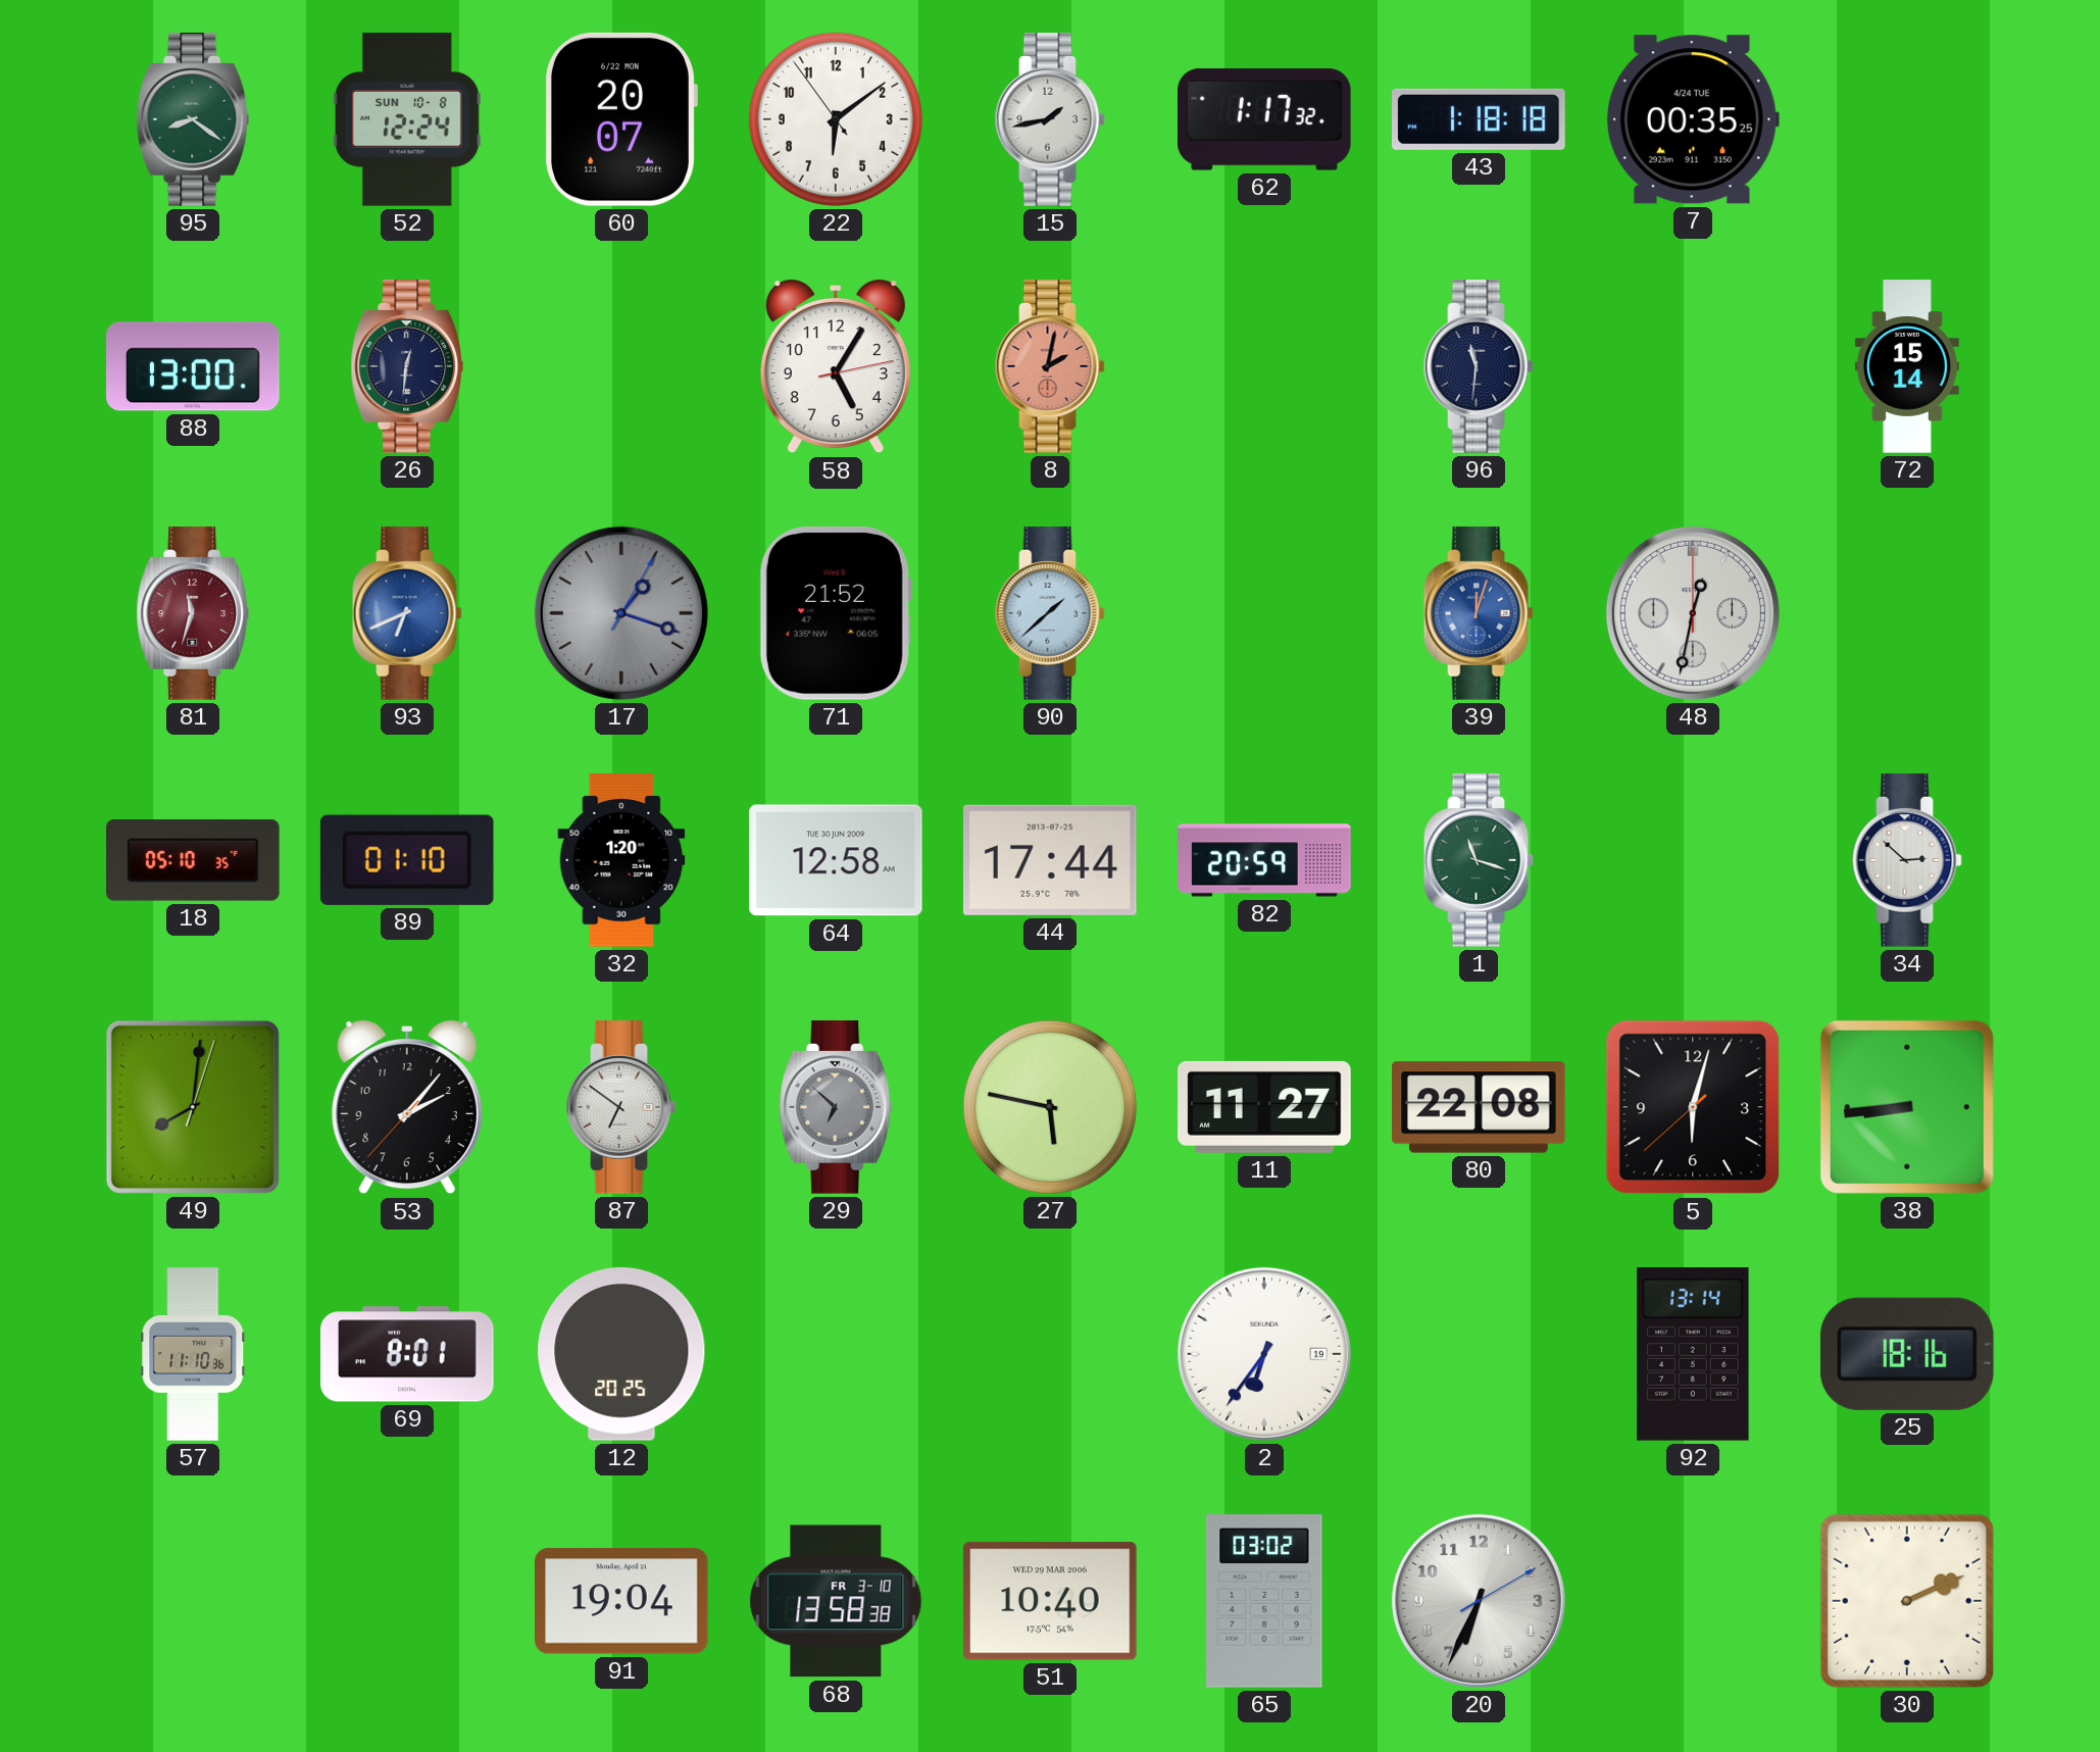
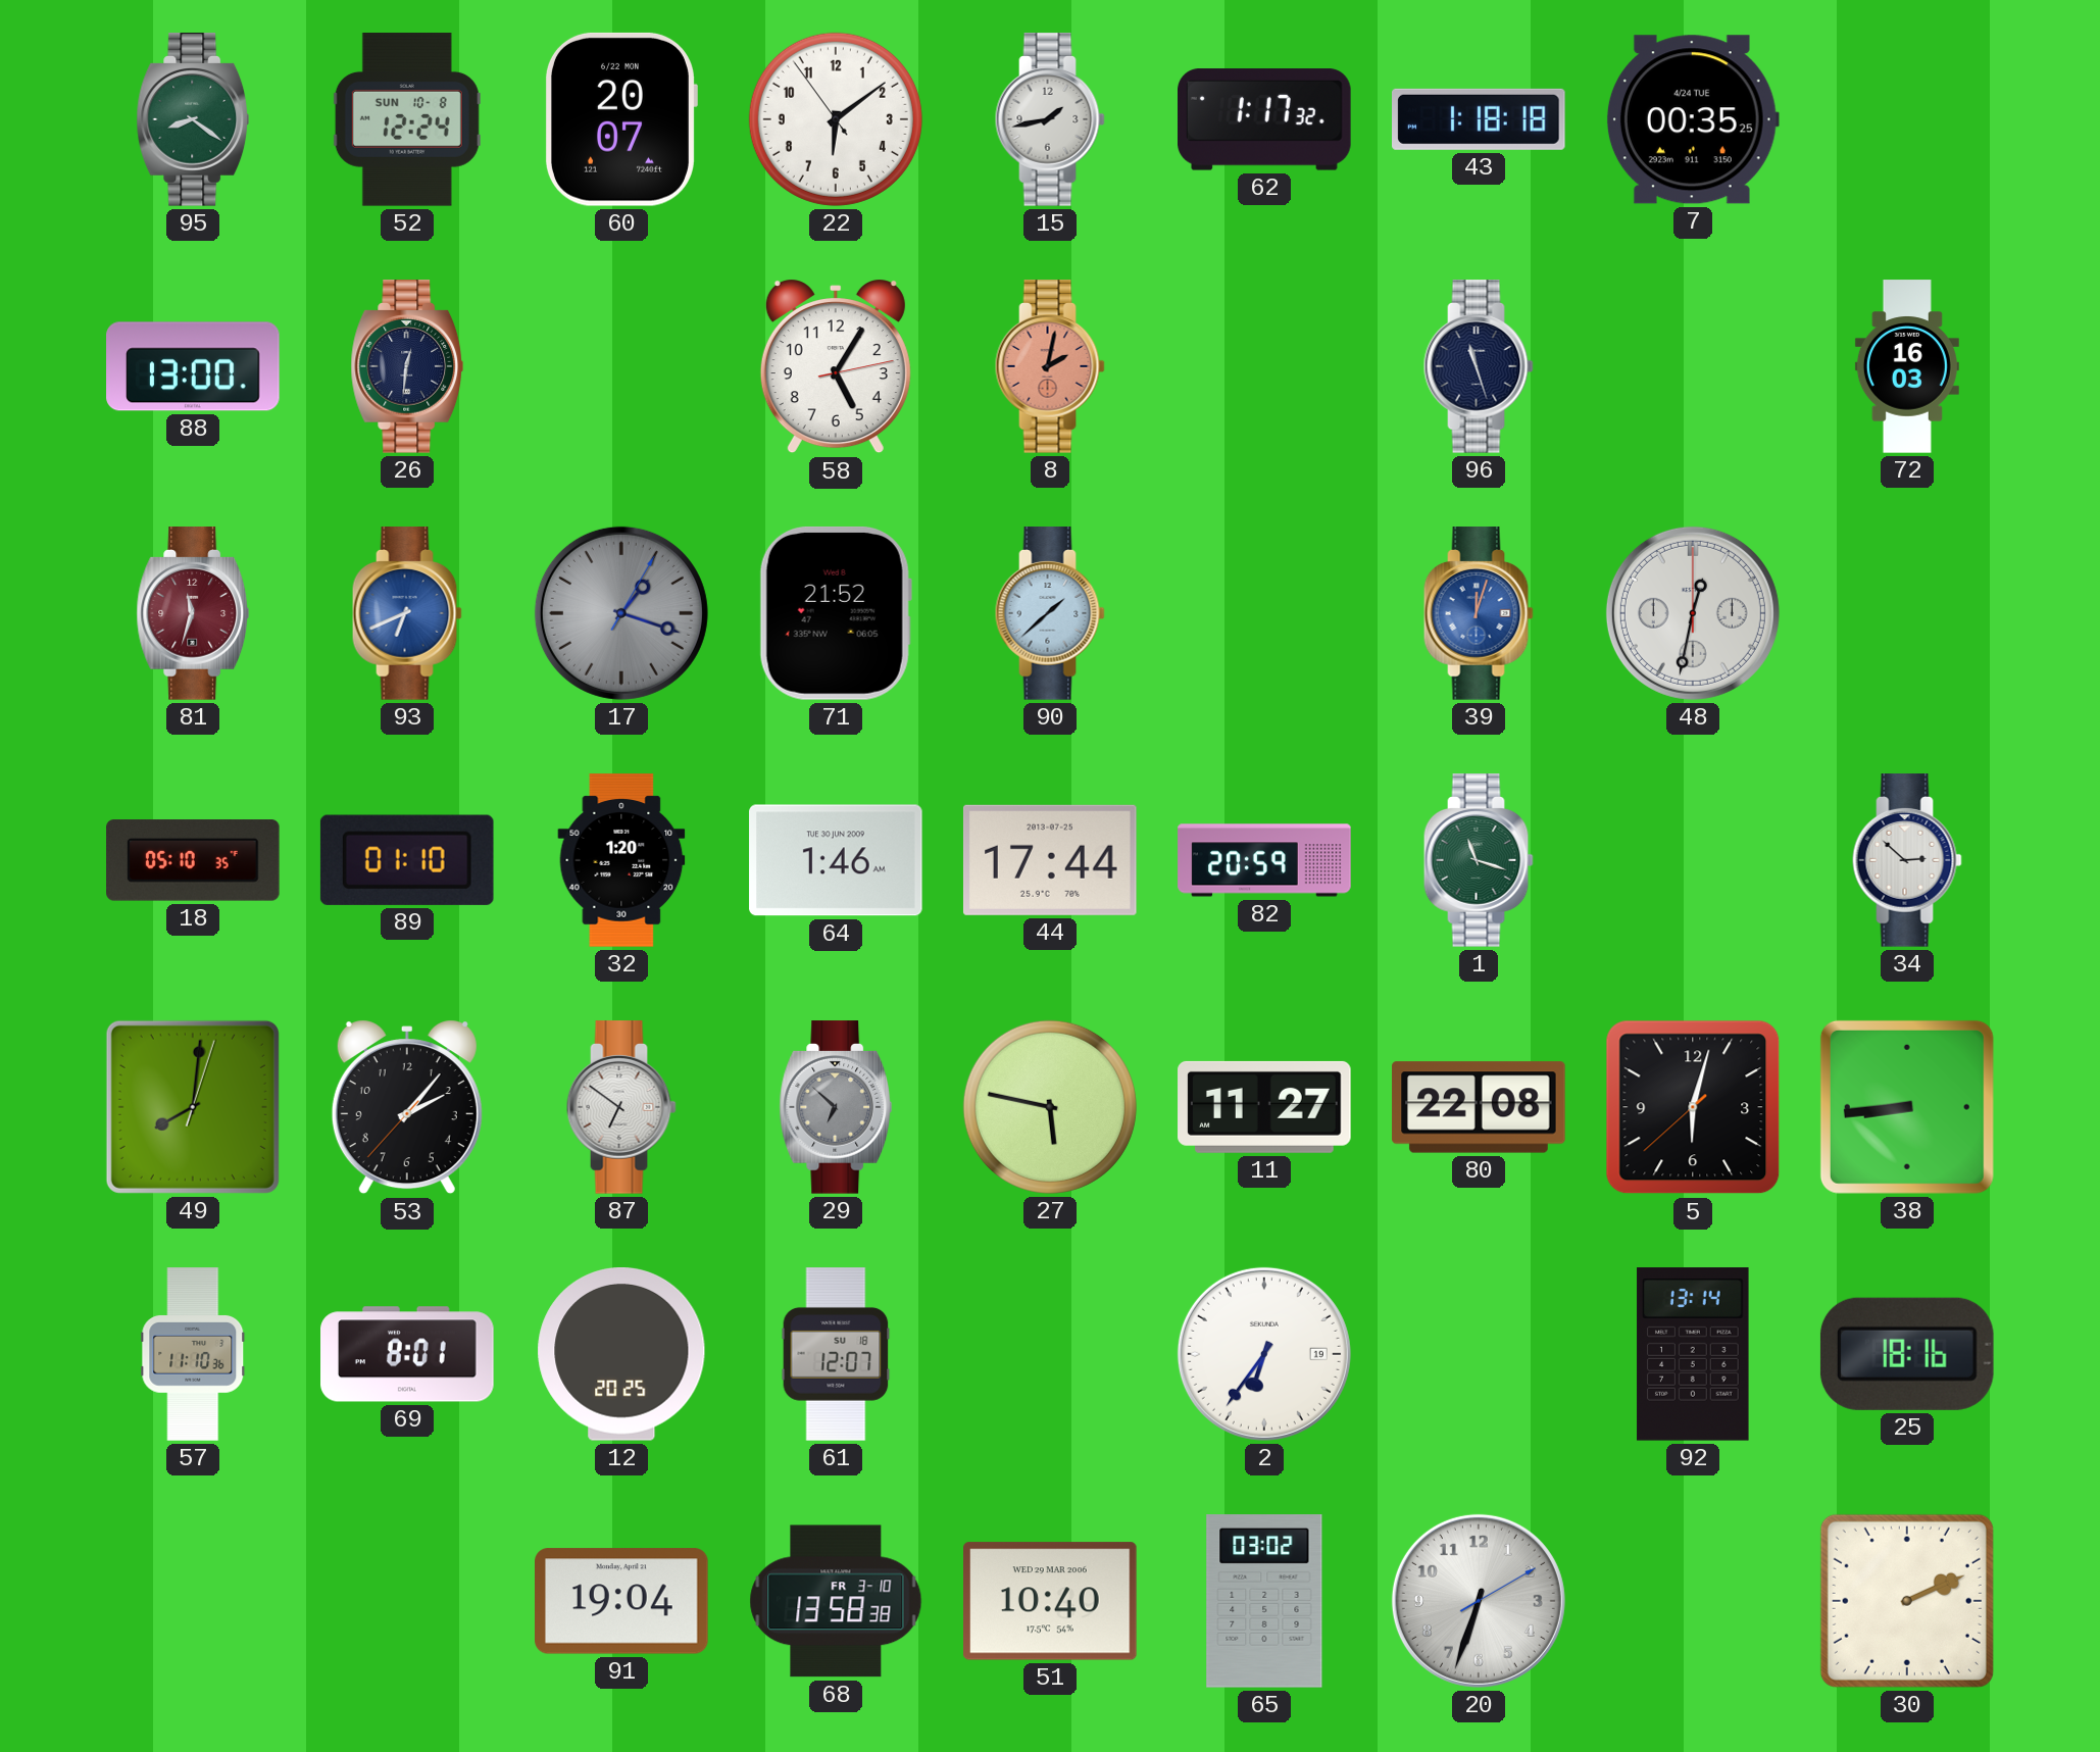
96: 11:31 -> 11:27 (1479, 366)
72: 15:14 -> 16:03 (1907, 366)
64: 12:58 -> 1:46 (836, 860)
61: none -> 12:07 (836, 1354)
20: 6:34 -> 6:33 (1479, 1601)
